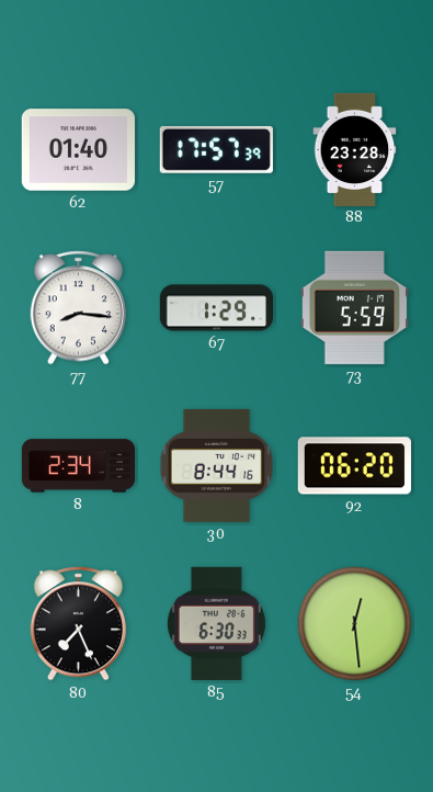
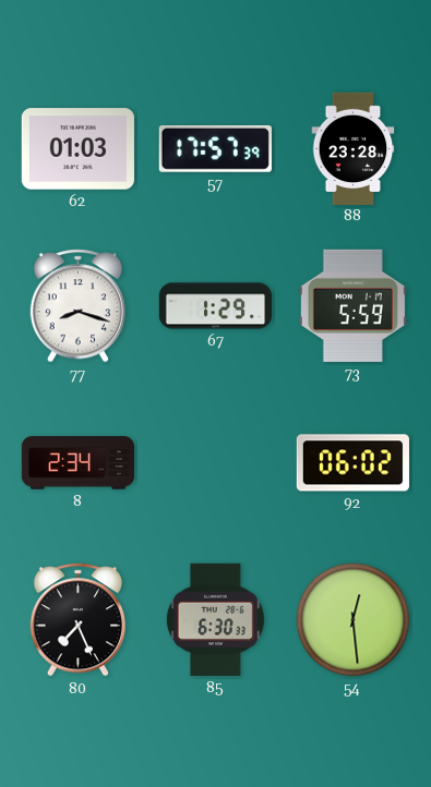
62: 01:40 -> 01:03 (77, 149)
77: 8:16 -> 8:18 (77, 306)
30: 8:44 -> none (217, 465)
92: 06:20 -> 06:02 (352, 463)
